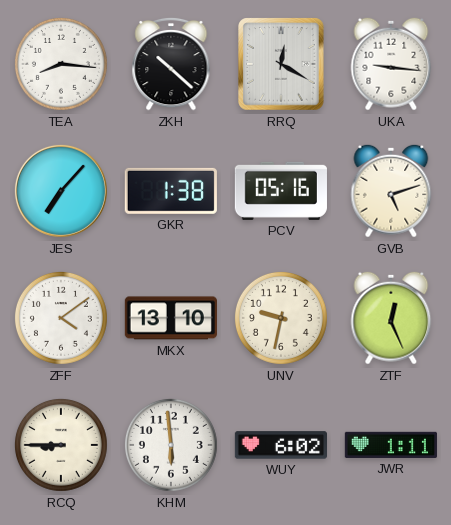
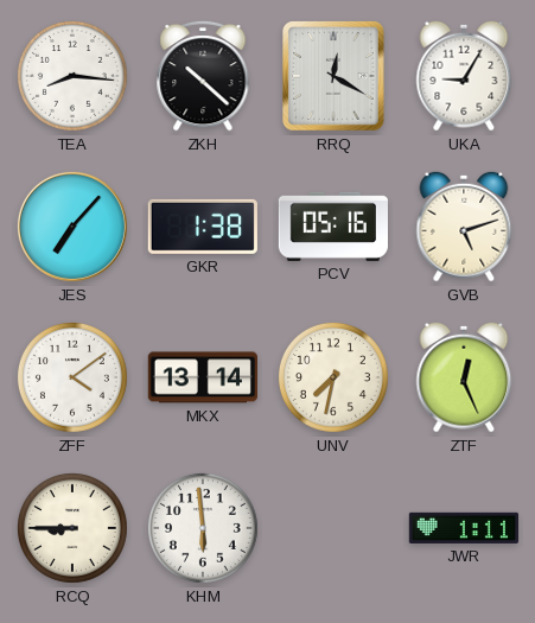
UKA: 9:16 -> 9:05 (464, 76)
MKX: 13:10 -> 13:14 (203, 377)
UNV: 9:32 -> 7:32 (333, 377)
WUY: 6:02 -> none (280, 445)
